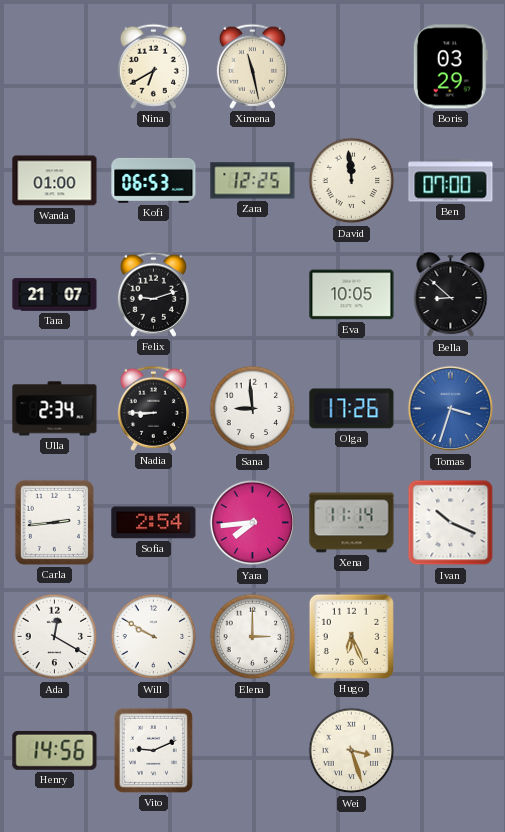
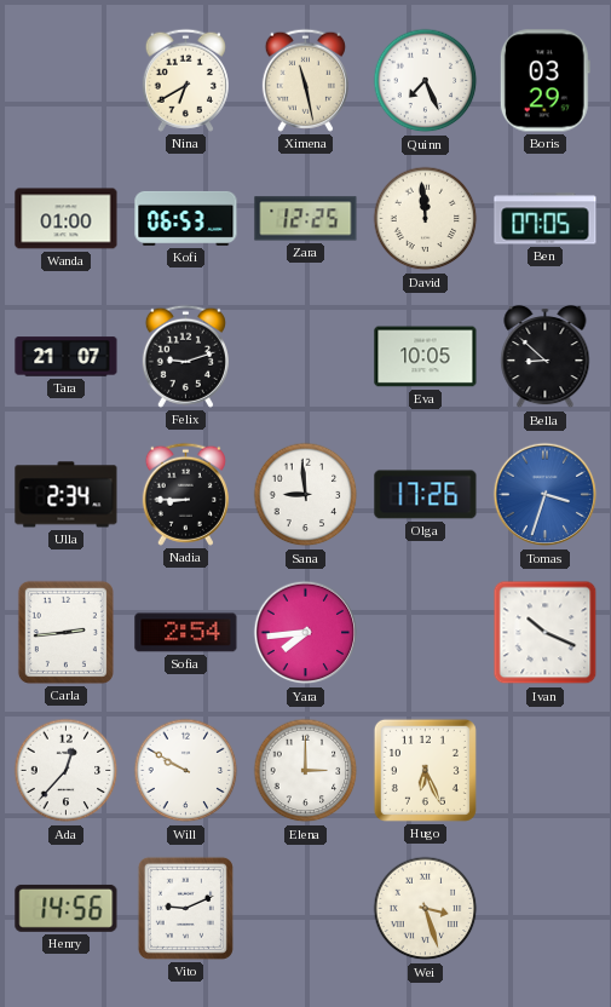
Quinn: none -> 7:26 (426, 81)
Ben: 07:00 -> 07:05 (546, 219)
Xena: 11:14 -> none (352, 523)
Ada: 12:20 -> 12:37 (67, 771)
